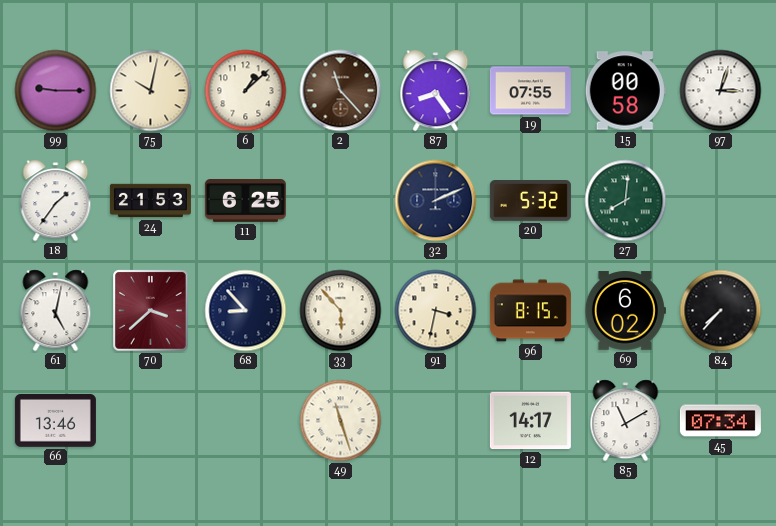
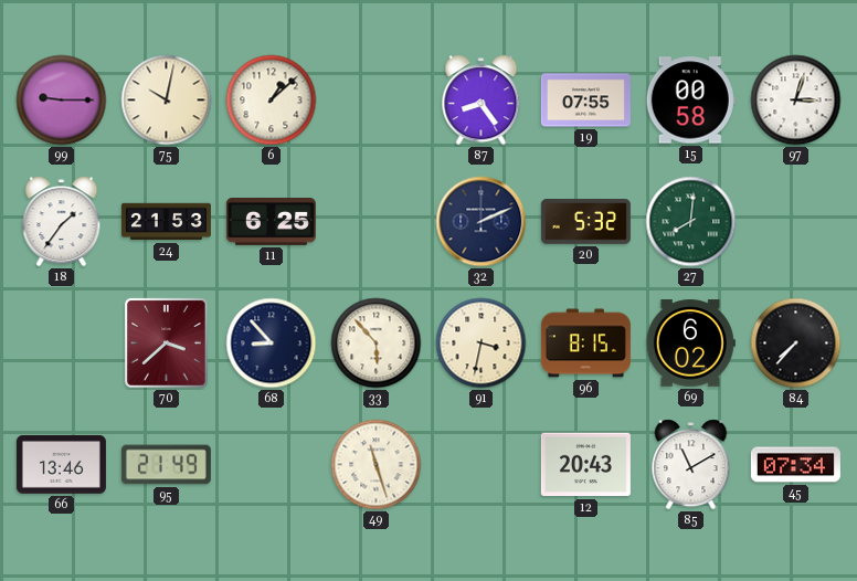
2: 11:23 -> none (341, 91)
61: 5:02 -> none (56, 311)
95: none -> 21:49 (166, 465)
12: 14:17 -> 20:43 (585, 465)
